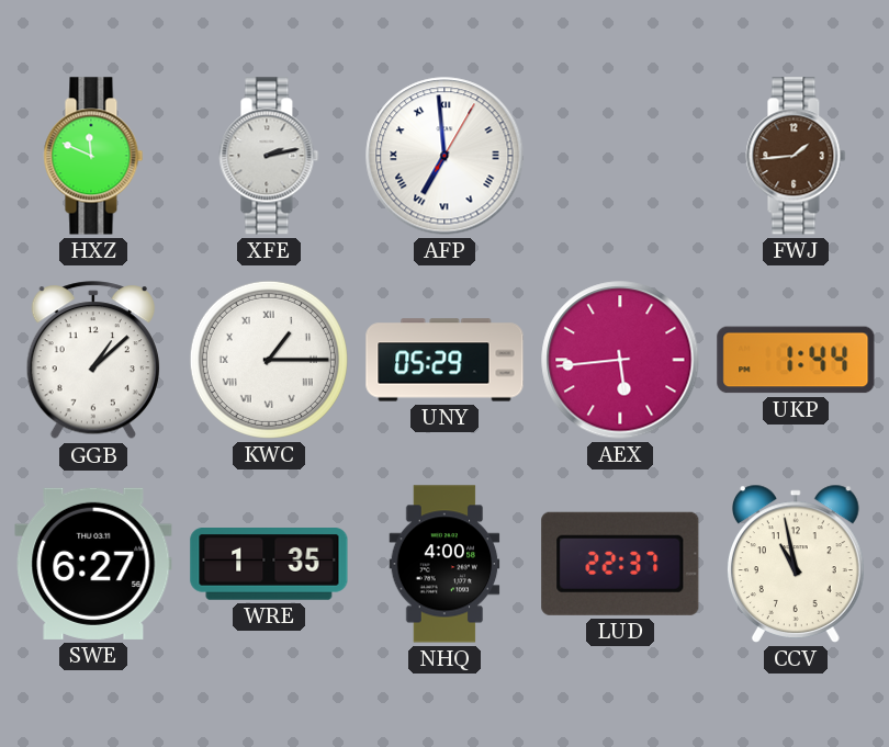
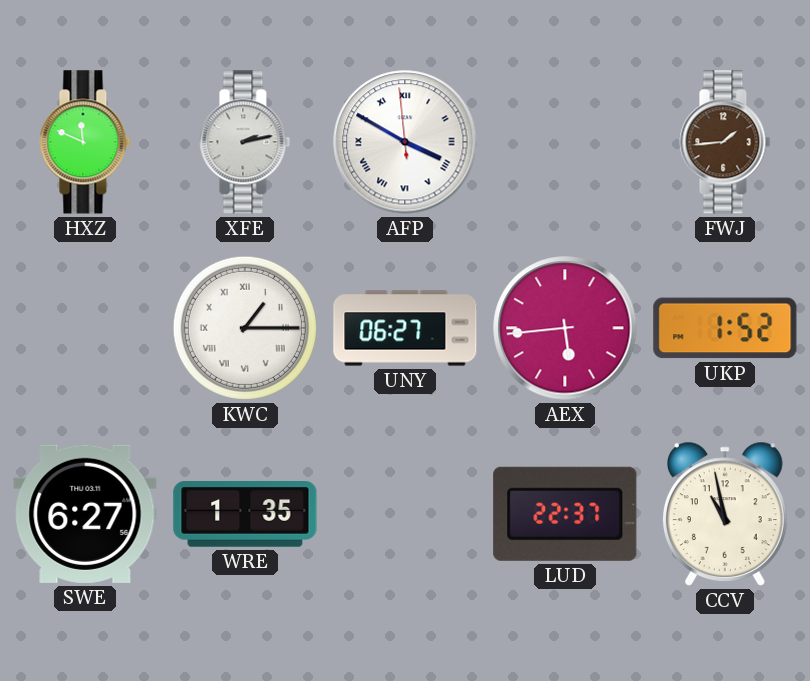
AFP: 6:59 -> 3:49 (405, 142)
GGB: 1:08 -> none (93, 361)
UNY: 05:29 -> 06:27 (405, 328)
UKP: 1:44 -> 1:52 (725, 328)
NHQ: 4:00 -> none (444, 564)
